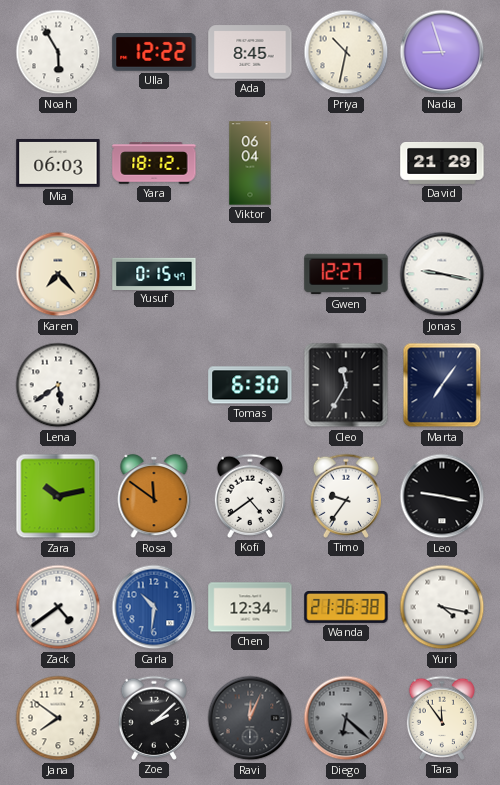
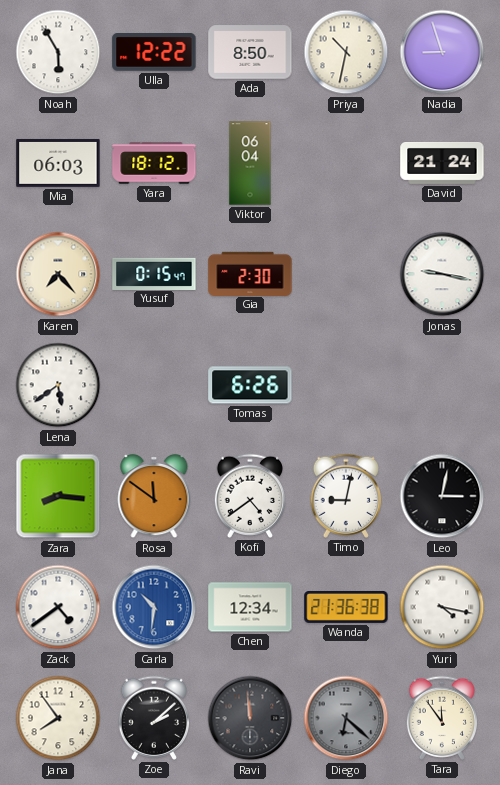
Ada: 8:45 -> 8:50 (250, 52)
David: 21:29 -> 21:24 (442, 164)
Gia: none -> 2:30 (250, 273)
Gwen: 12:27 -> none (346, 274)
Tomas: 6:30 -> 6:26 (250, 385)
Cleo: 11:35 -> none (346, 385)
Marta: 7:06 -> none (442, 385)
Zara: 10:13 -> 8:16 (58, 496)
Timo: 9:36 -> 9:02 (345, 496)
Leo: 9:17 -> 3:02 (442, 496)
Jana: 7:51 -> 7:54 (58, 718)
Ravi: 12:04 -> 11:59 (250, 718)
